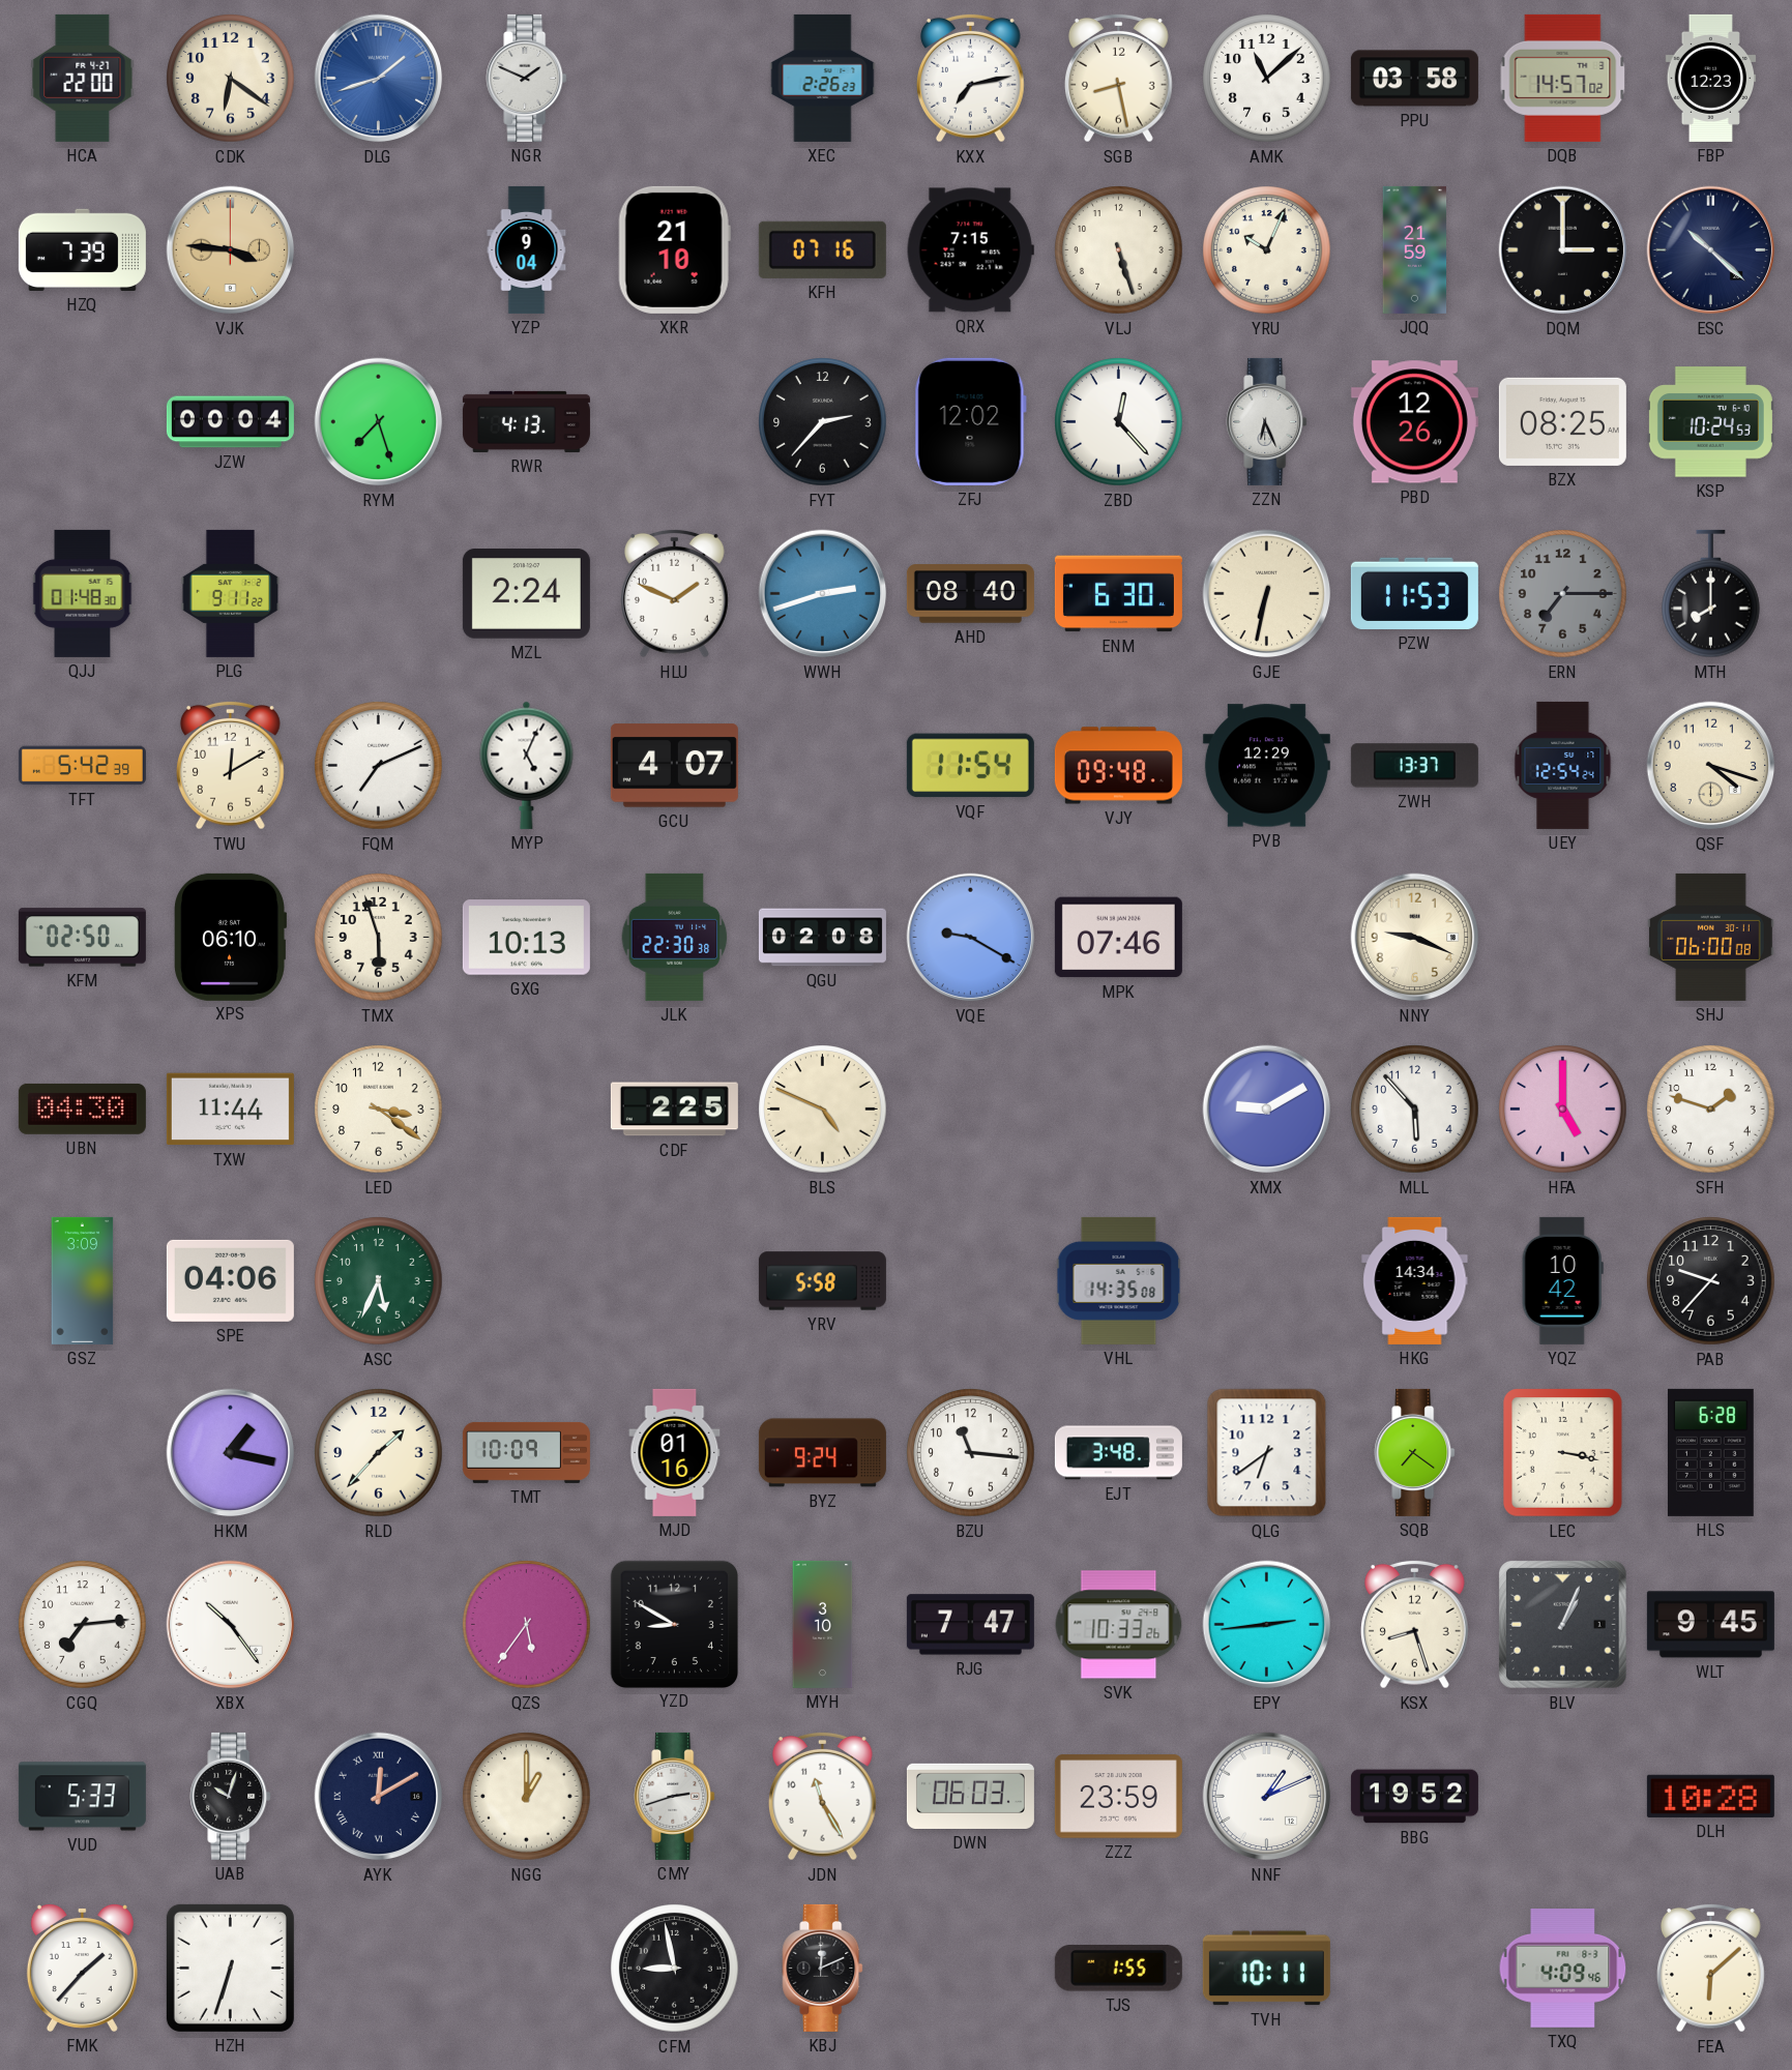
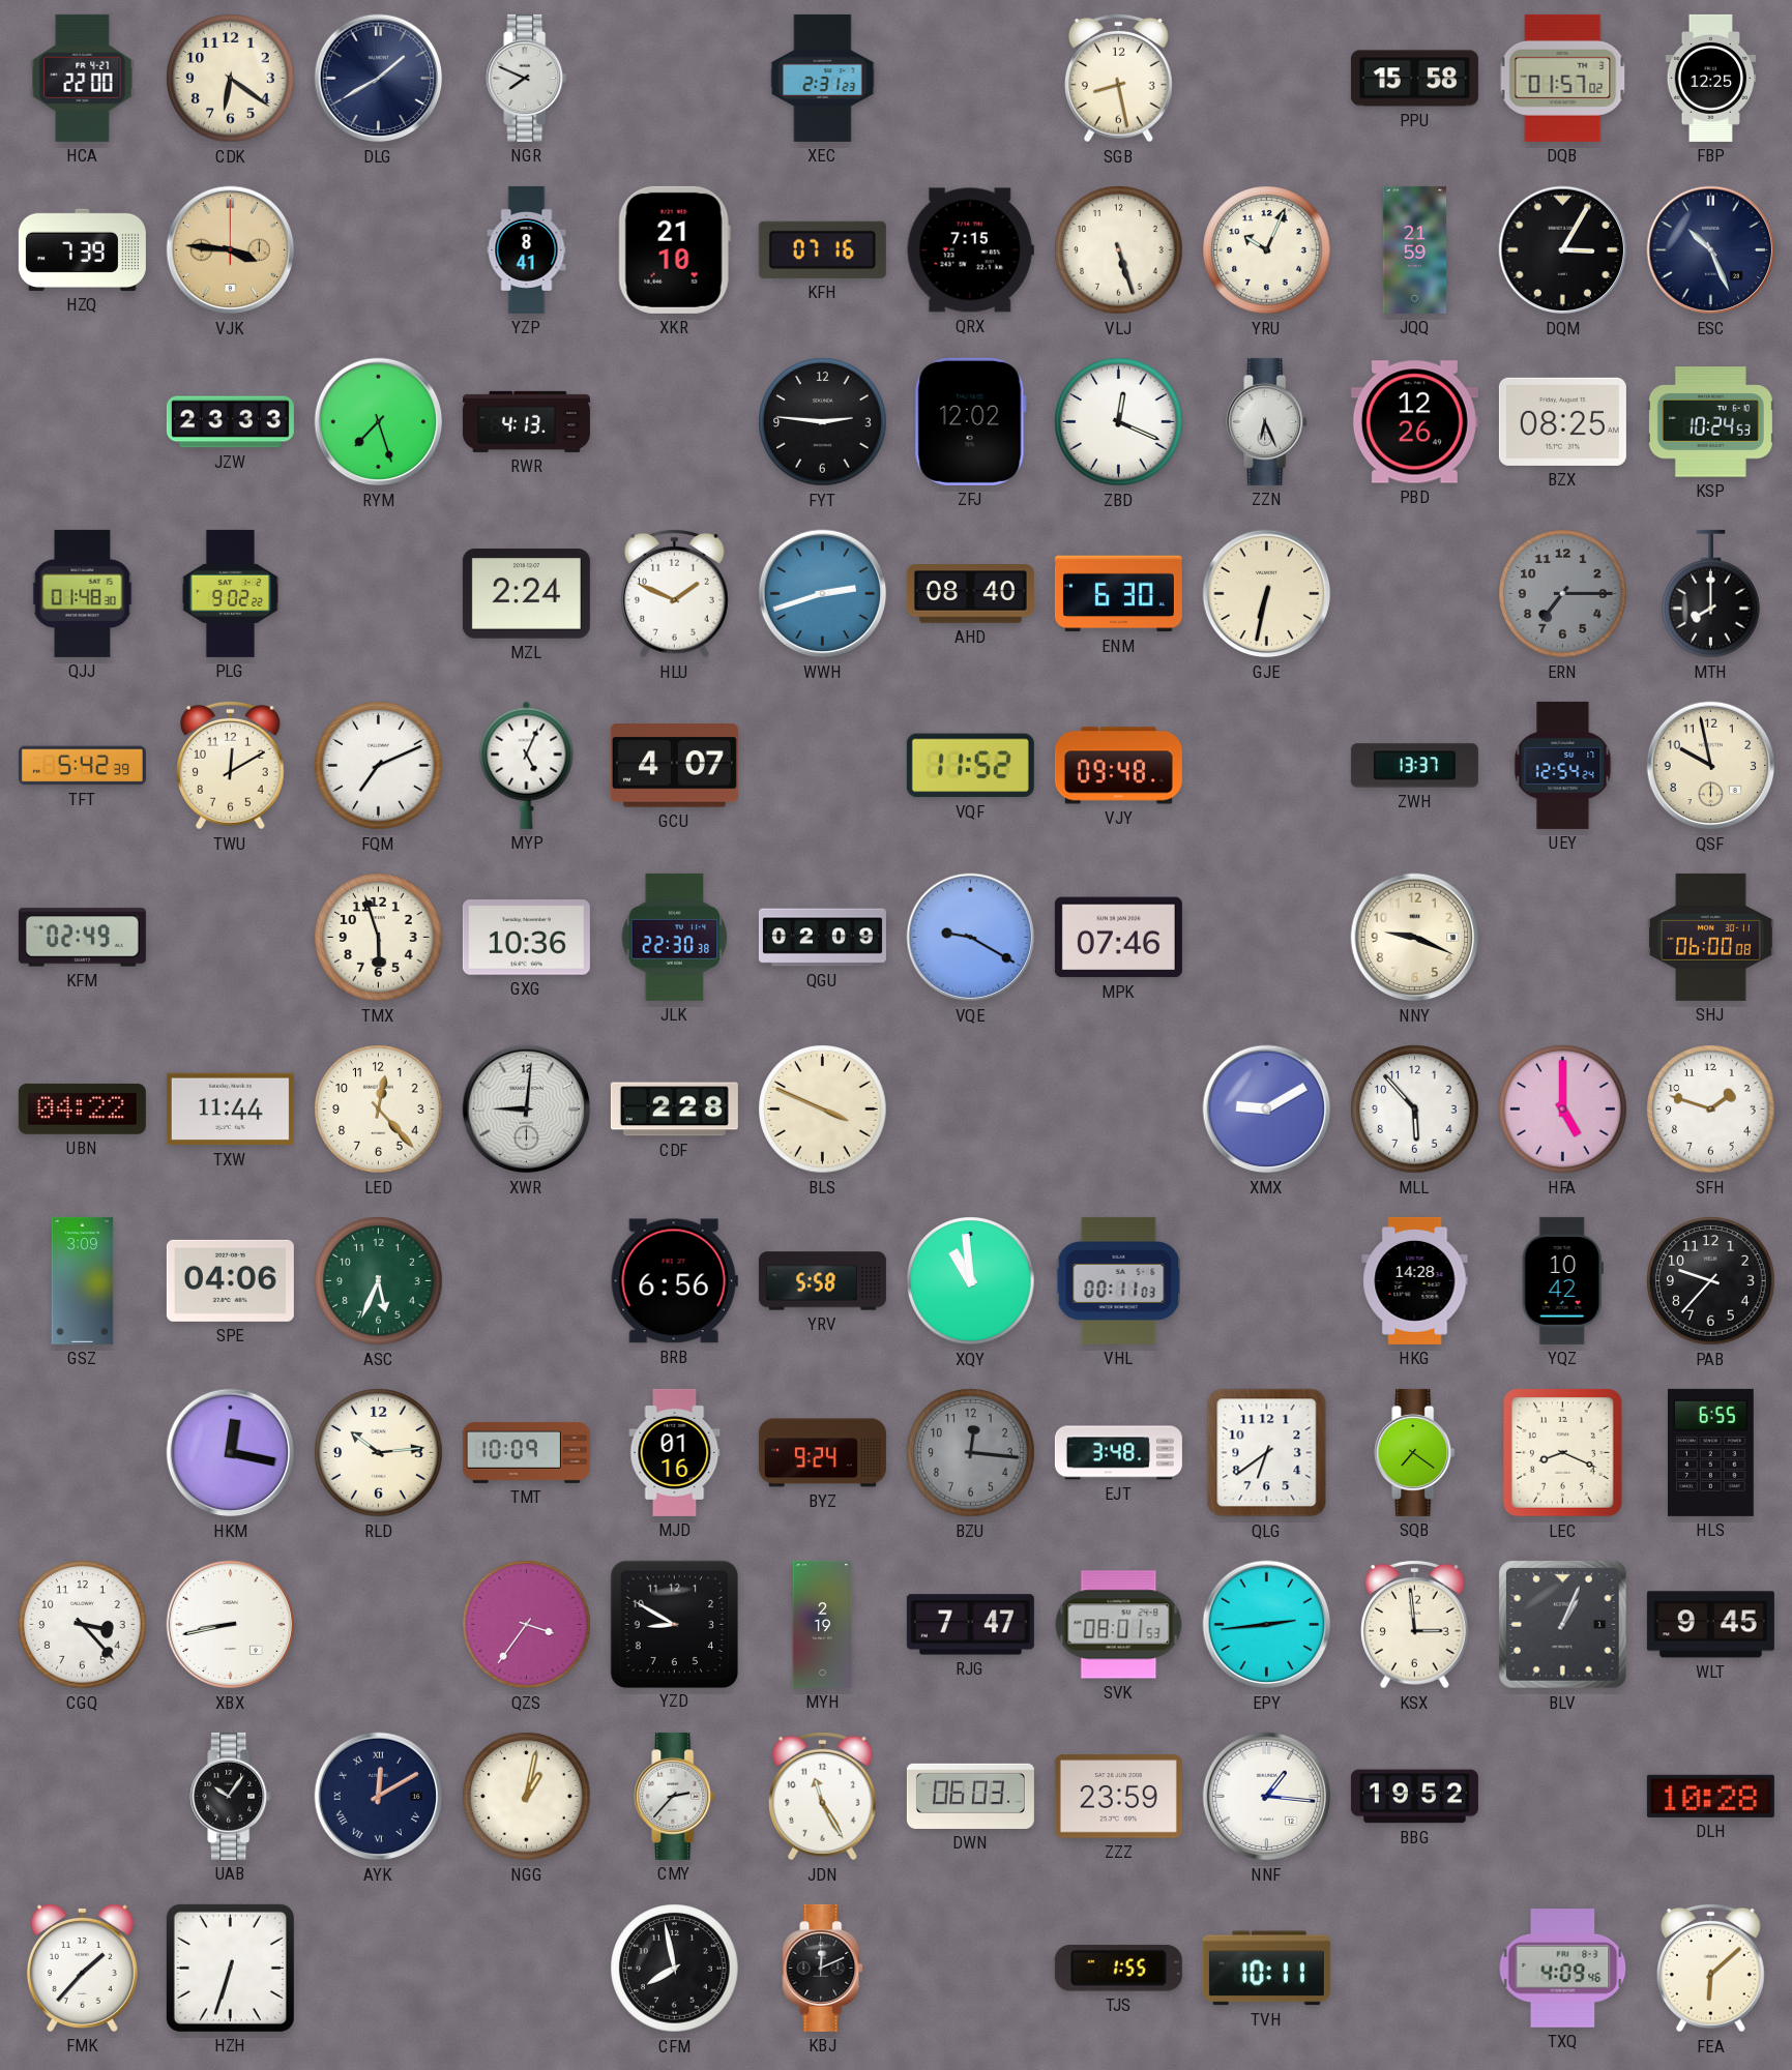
DLG: 1:42 -> 1:40 (379, 79)
DLG dial: blue -> navy (379, 79)
NGR: 1:49 -> 7:49 (527, 78)
XEC: 2:26 -> 2:31 (823, 78)
KXX: 7:13 -> none (970, 78)
AMK: 11:08 -> none (1267, 79)
PPU: 03:58 -> 15:58 (1414, 79)
DQB: 14:57 -> 01:57 (1563, 78)
FBP: 12:23 -> 12:25 (1711, 78)
YZP: 9:04 -> 8:41 (527, 249)
DQM: 3:00 -> 3:05 (1563, 250)
ESC: 10:22 -> 10:26 (1711, 250)
JZW: 00:04 -> 23:33 (230, 422)
FYT: 2:37 -> 2:46 (823, 422)
ZBD: 12:23 -> 12:19 (1119, 422)
PLG: 9:11 -> 9:02 (231, 593)
PZW: 11:53 -> none (1414, 593)
VQF: 11:54 -> 11:52 (970, 766)
PVB: 12:29 -> none (1266, 766)
QSF: 4:18 -> 9:58 (1711, 766)
KFM: 02:50 -> 02:49 (82, 938)
XPS: 06:10 -> none (230, 937)
GXG: 10:13 -> 10:36 (526, 938)
QGU: 02:08 -> 02:09 (822, 938)
UBN: 04:30 -> 04:22 (82, 1108)
LED: 3:21 -> 12:23 (379, 1110)
XWR: none -> 9:01 (527, 1110)
CDF: 2:25 -> 2:28 (674, 1110)
BLS: 4:49 -> 3:49 (823, 1110)
BRB: none -> 6:56 (674, 1281)
XQY: none -> 10:59 (971, 1281)
VHL: 14:35 -> 00:11 (1119, 1280)
HKG: 14:34 -> 14:28 (1415, 1280)
HKM: 1:17 -> 12:17 (231, 1453)
RLD: 1:37 -> 10:14 (379, 1453)
BZU: 11:16 -> 12:16 (971, 1453)
BZU dial: white -> grey (971, 1453)
LEC: 3:17 -> 8:19 (1563, 1453)
HLS: 6:28 -> 6:55 (1710, 1452)
CGQ: 7:14 -> 3:23 (83, 1625)
XBX: 10:24 -> 8:43 (231, 1625)
QZS: 5:36 -> 3:36 (527, 1625)
MYH: 3:10 -> 2:19 (823, 1624)
SVK: 10:33 -> 08:01 (1119, 1625)
KSX: 8:27 -> 2:59 (1414, 1624)
VUD: 5:33 -> none (82, 1797)
UAB: 10:03 -> 10:06 (231, 1796)
NGG: 1:00 -> 1:02 (527, 1797)
CMY: 2:42 -> 2:37 (675, 1796)
NNF: 1:11 -> 1:16 (1267, 1797)
CFM: 8:58 -> 7:58 (675, 1969)
